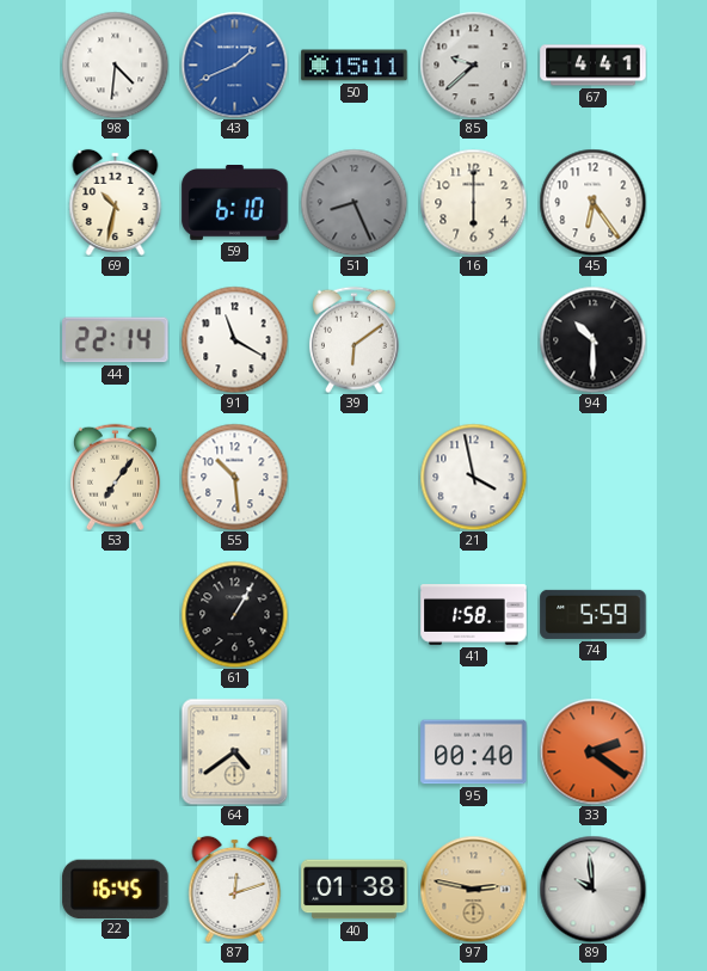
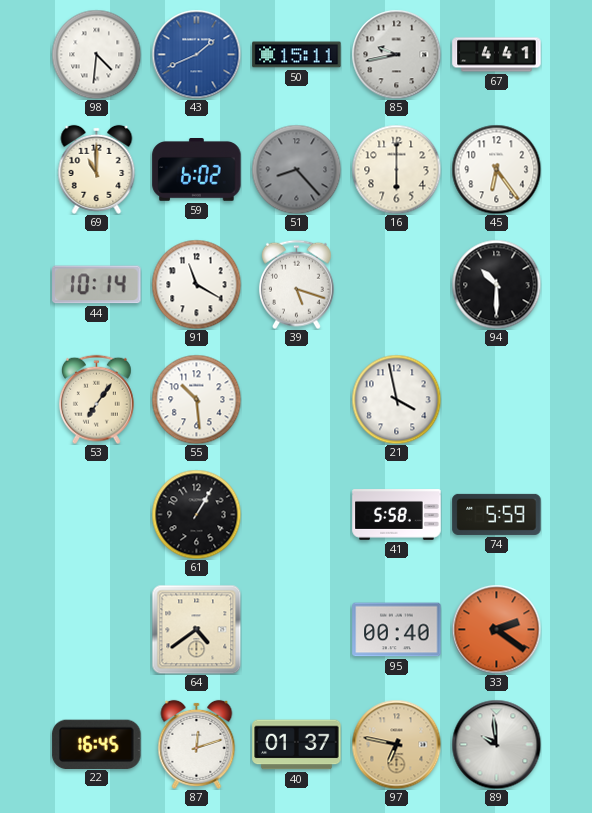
85: 9:38 -> 9:43 (396, 54)
69: 10:32 -> 11:00 (97, 169)
59: 6:10 -> 6:02 (197, 170)
51: 8:26 -> 8:23 (296, 169)
44: 22:14 -> 10:14 (97, 285)
39: 6:09 -> 5:18 (296, 284)
41: 1:58 -> 5:58 (397, 515)
40: 01:38 -> 01:37 (297, 745)
97: 2:47 -> 6:47 (396, 744)
